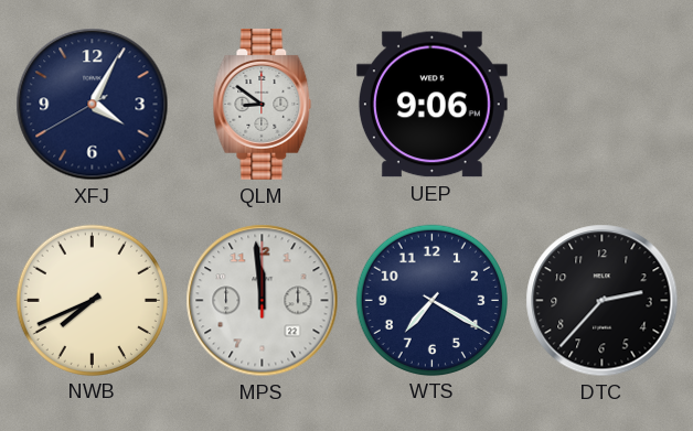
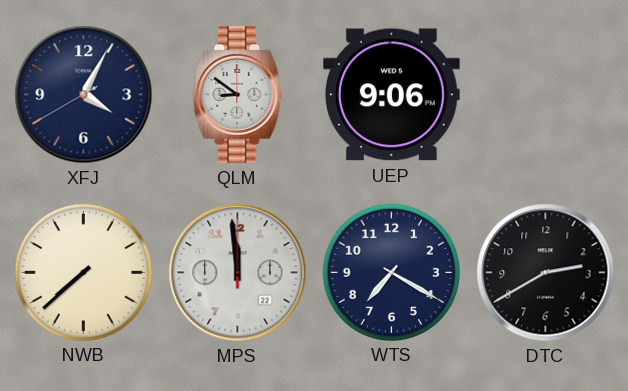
NWB: 7:41 -> 7:38 (83, 272)
DTC: 2:37 -> 2:40 (546, 273)
